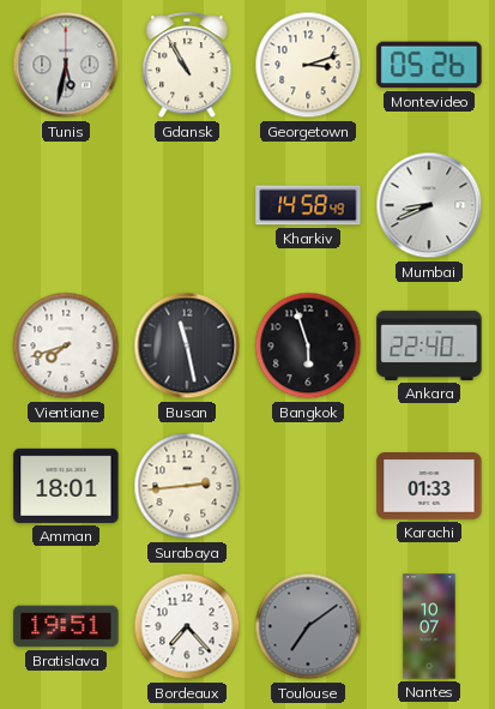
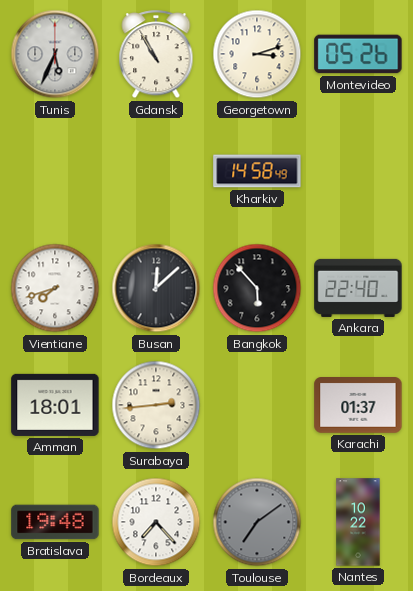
Tunis: 5:32 -> 5:34 (55, 54)
Mumbai: 8:41 -> none (429, 205)
Busan: 11:28 -> 12:08 (156, 288)
Bangkok: 5:57 -> 5:53 (257, 288)
Karachi: 01:33 -> 01:37 (358, 406)
Bratislava: 19:51 -> 19:48 (55, 522)
Nantes: 10:07 -> 10:22 (358, 522)
